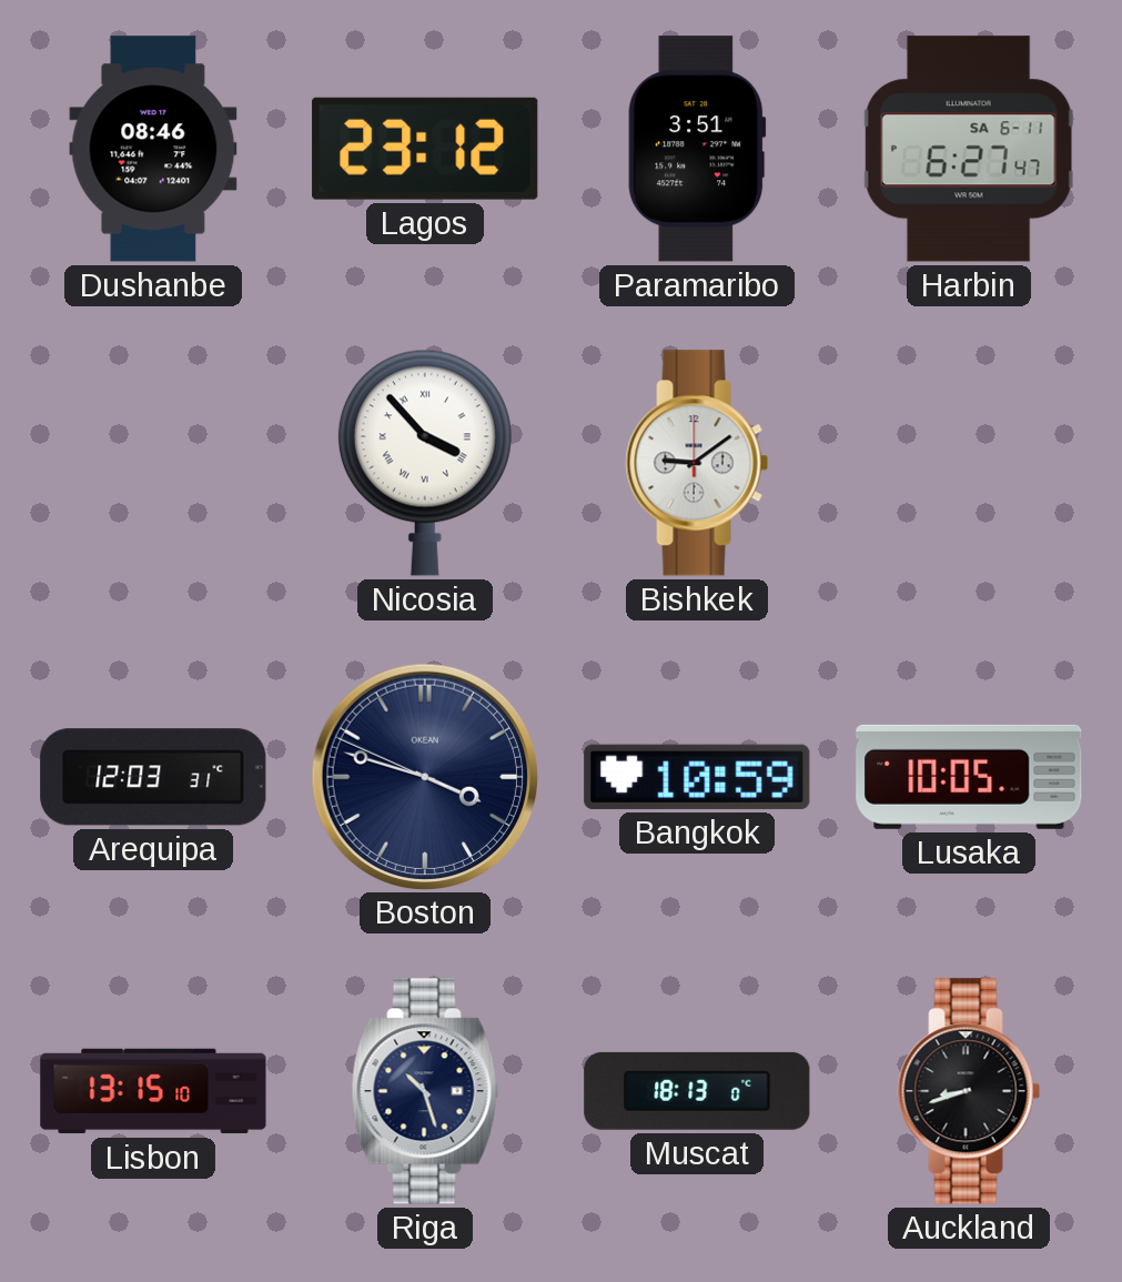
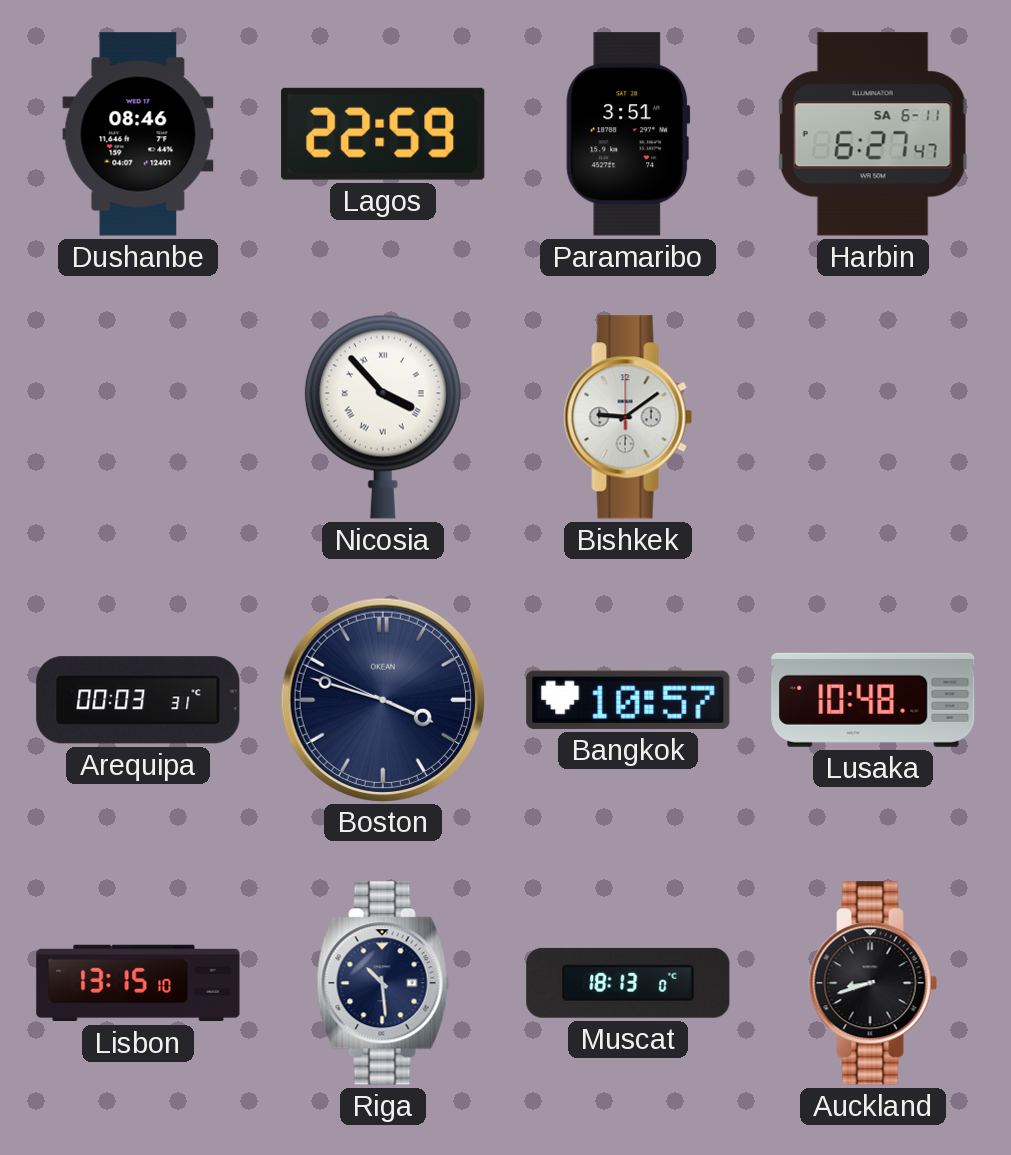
Lagos: 23:12 -> 22:59 (383, 134)
Arequipa: 12:03 -> 00:03 (138, 700)
Bangkok: 10:59 -> 10:57 (628, 700)
Lusaka: 10:05 -> 10:48 (873, 700)
Riga: 10:27 -> 10:29 (383, 983)
